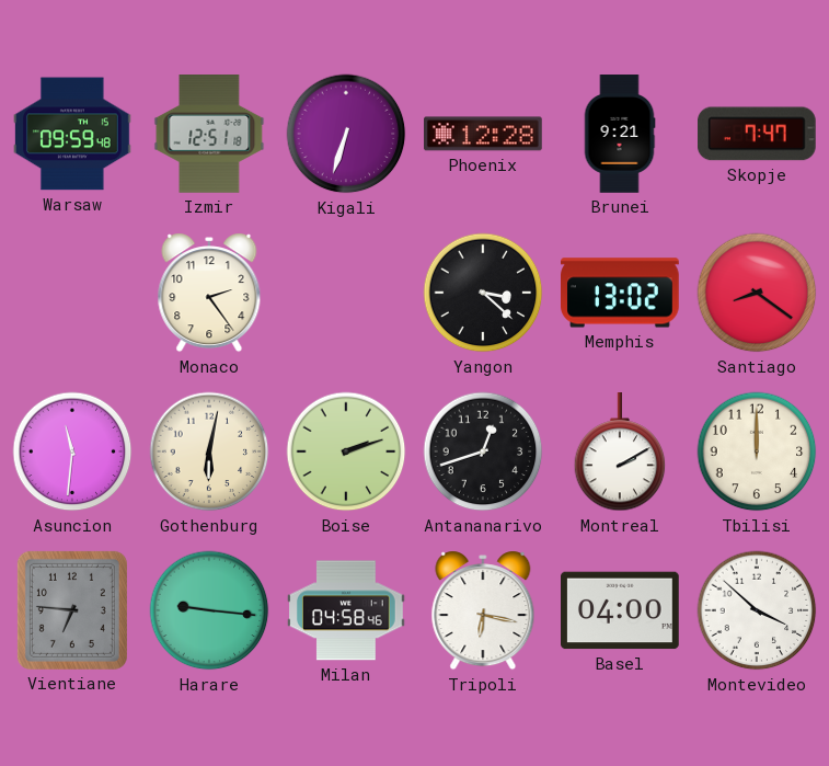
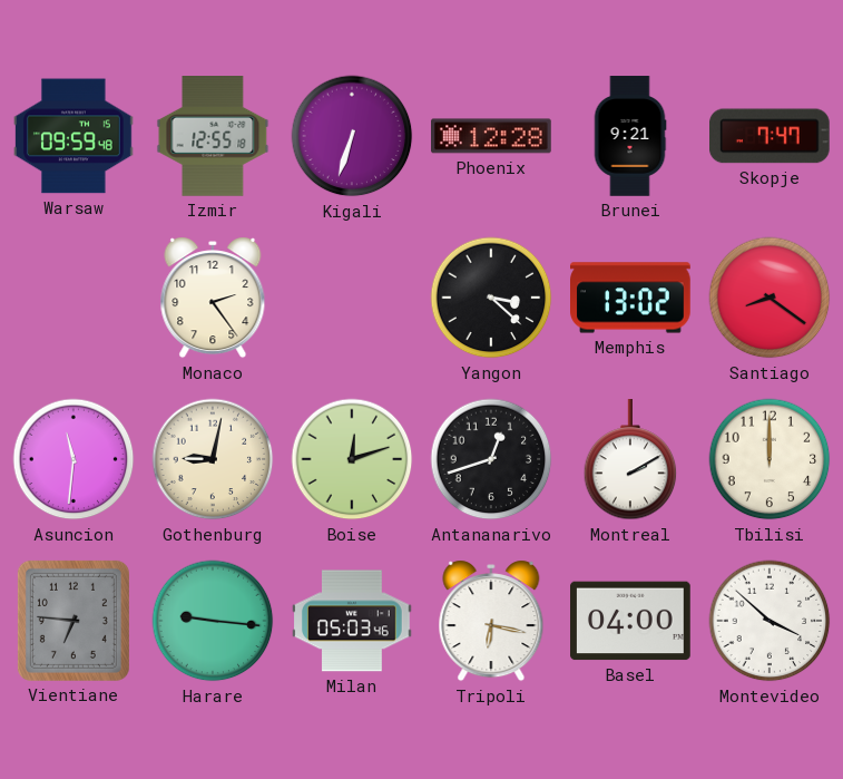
Izmir: 12:51 -> 12:55 (213, 137)
Gothenburg: 6:02 -> 9:02 (213, 459)
Boise: 2:12 -> 12:12 (352, 459)
Milan: 04:58 -> 05:03 (353, 621)
